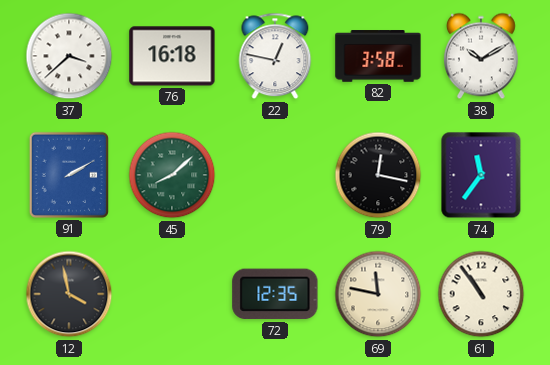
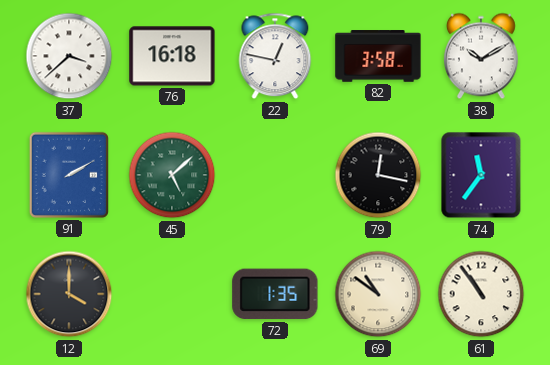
45: 8:08 -> 5:08 (172, 175)
12: 3:58 -> 4:00 (69, 294)
72: 12:35 -> 1:35 (275, 294)
69: 11:47 -> 10:51 (378, 294)
